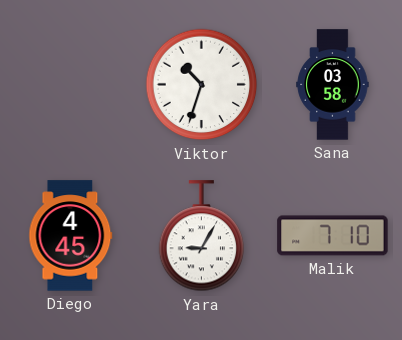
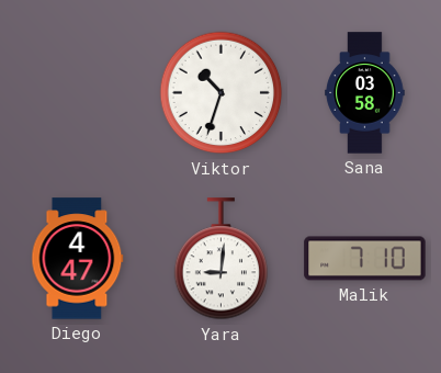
Diego: 4:45 -> 4:47 (78, 259)
Yara: 9:05 -> 9:01 (222, 259)
